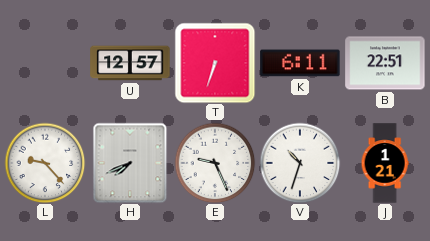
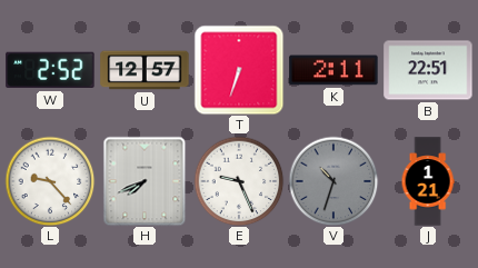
W: none -> 2:52 (50, 70)
K: 6:11 -> 2:11 (333, 70)
V dial: white -> grey (333, 181)
